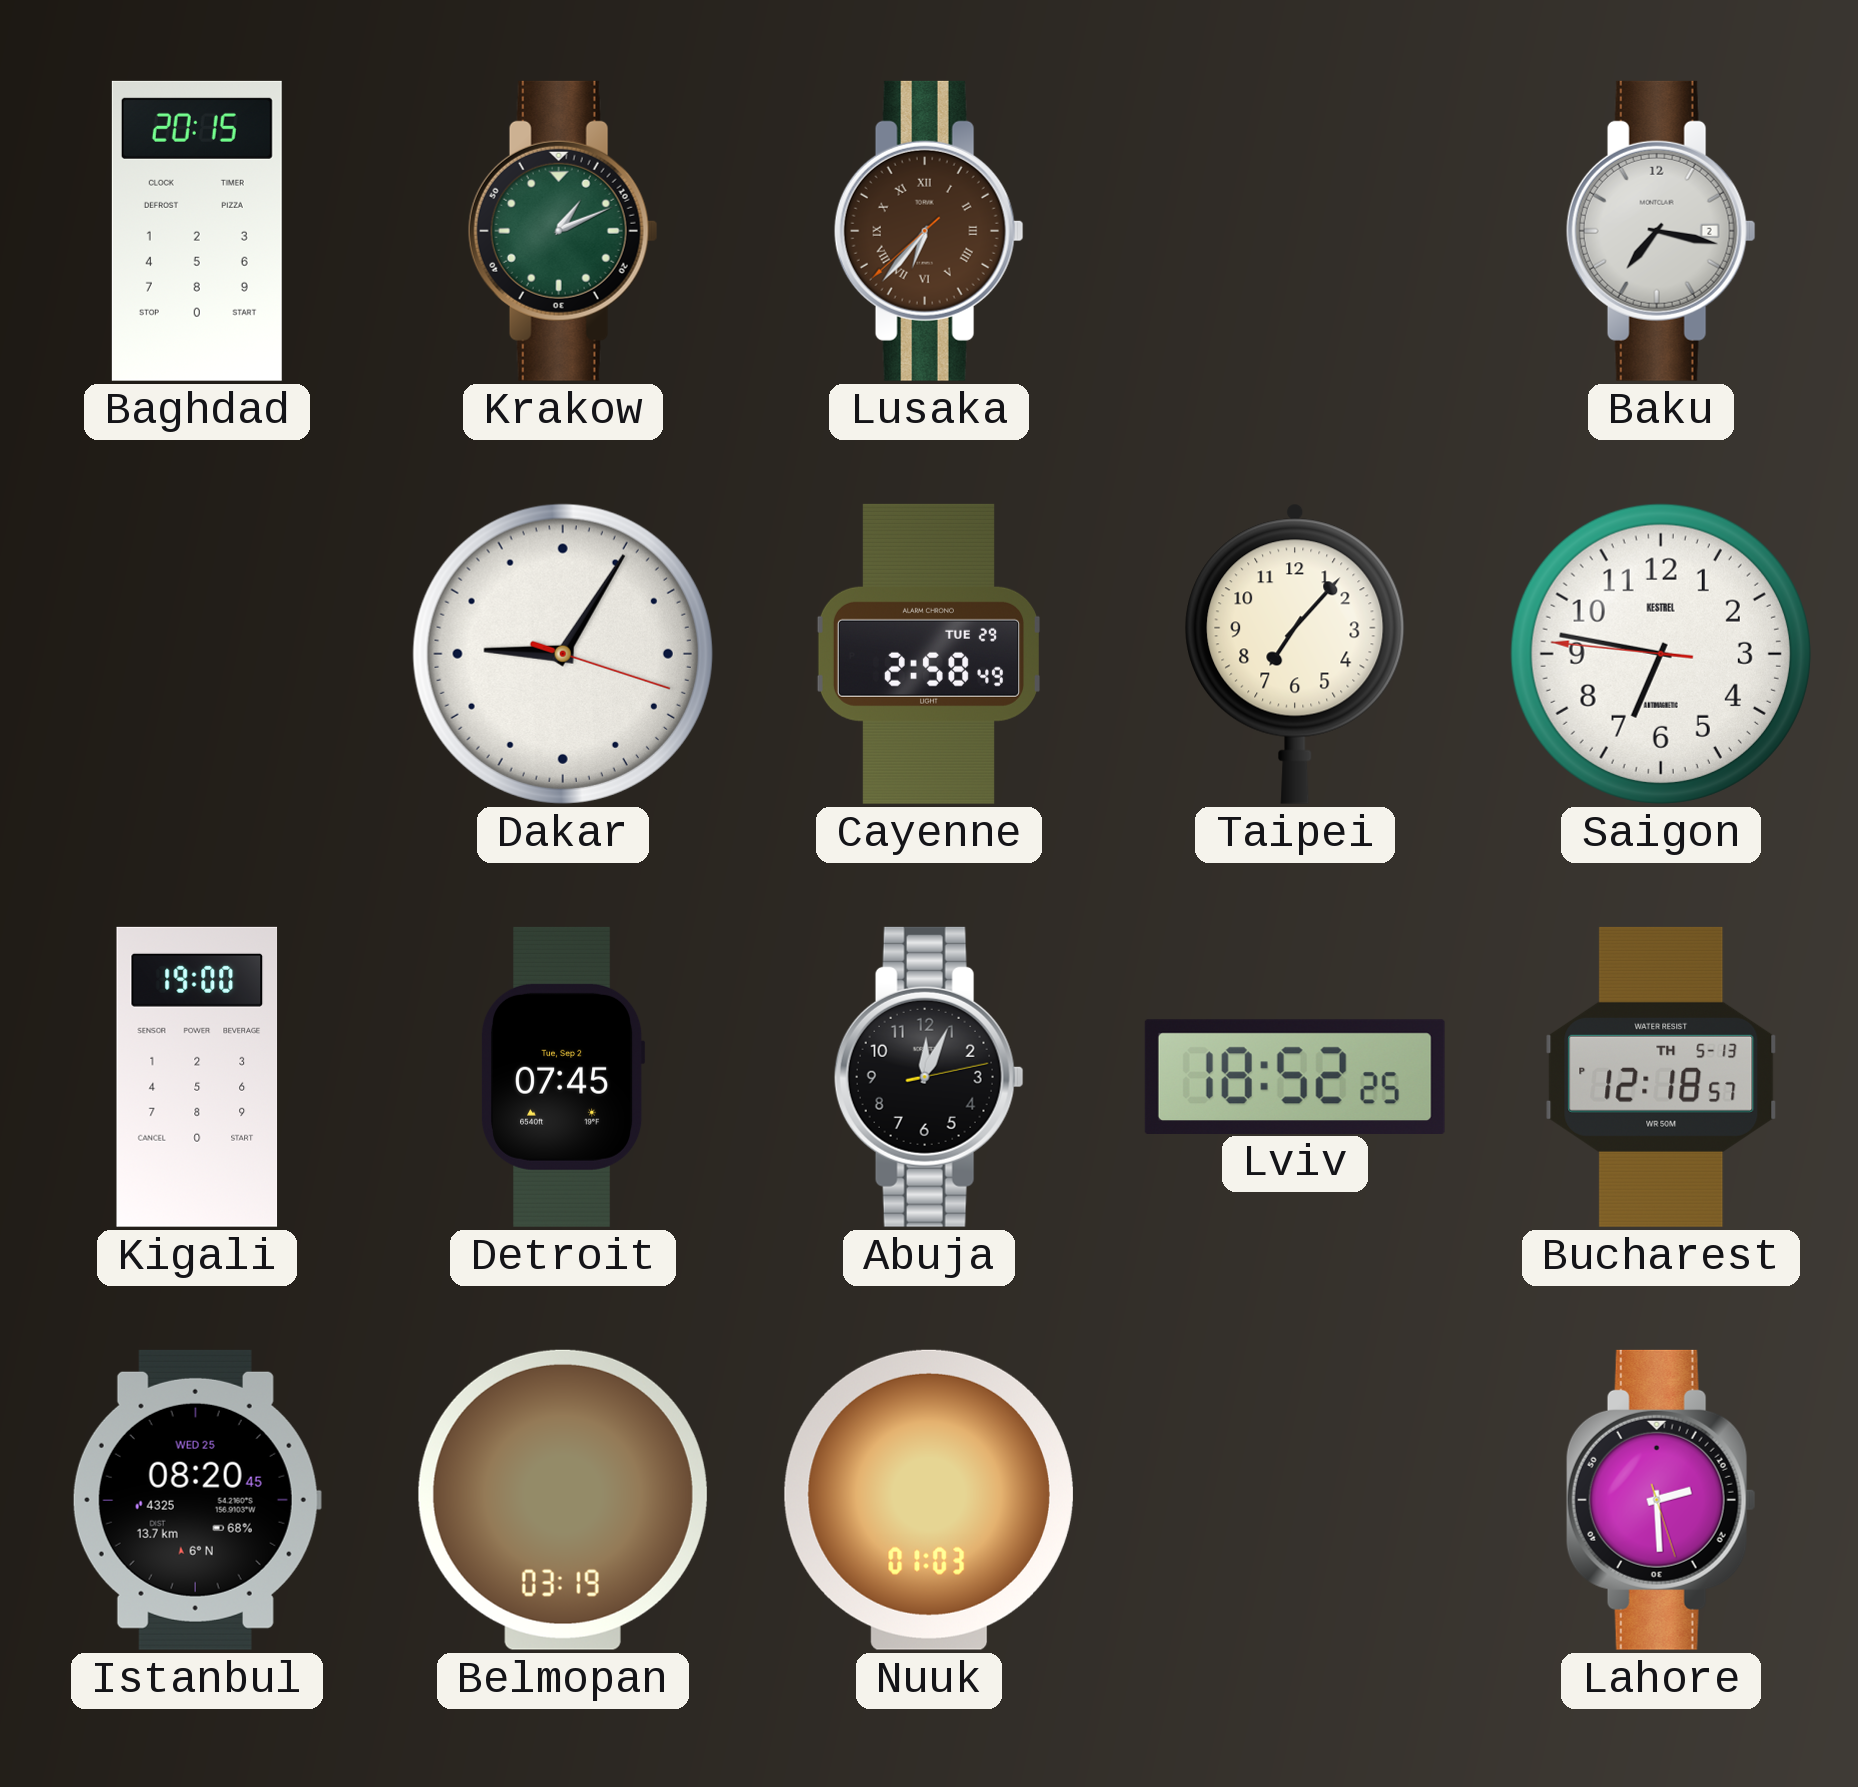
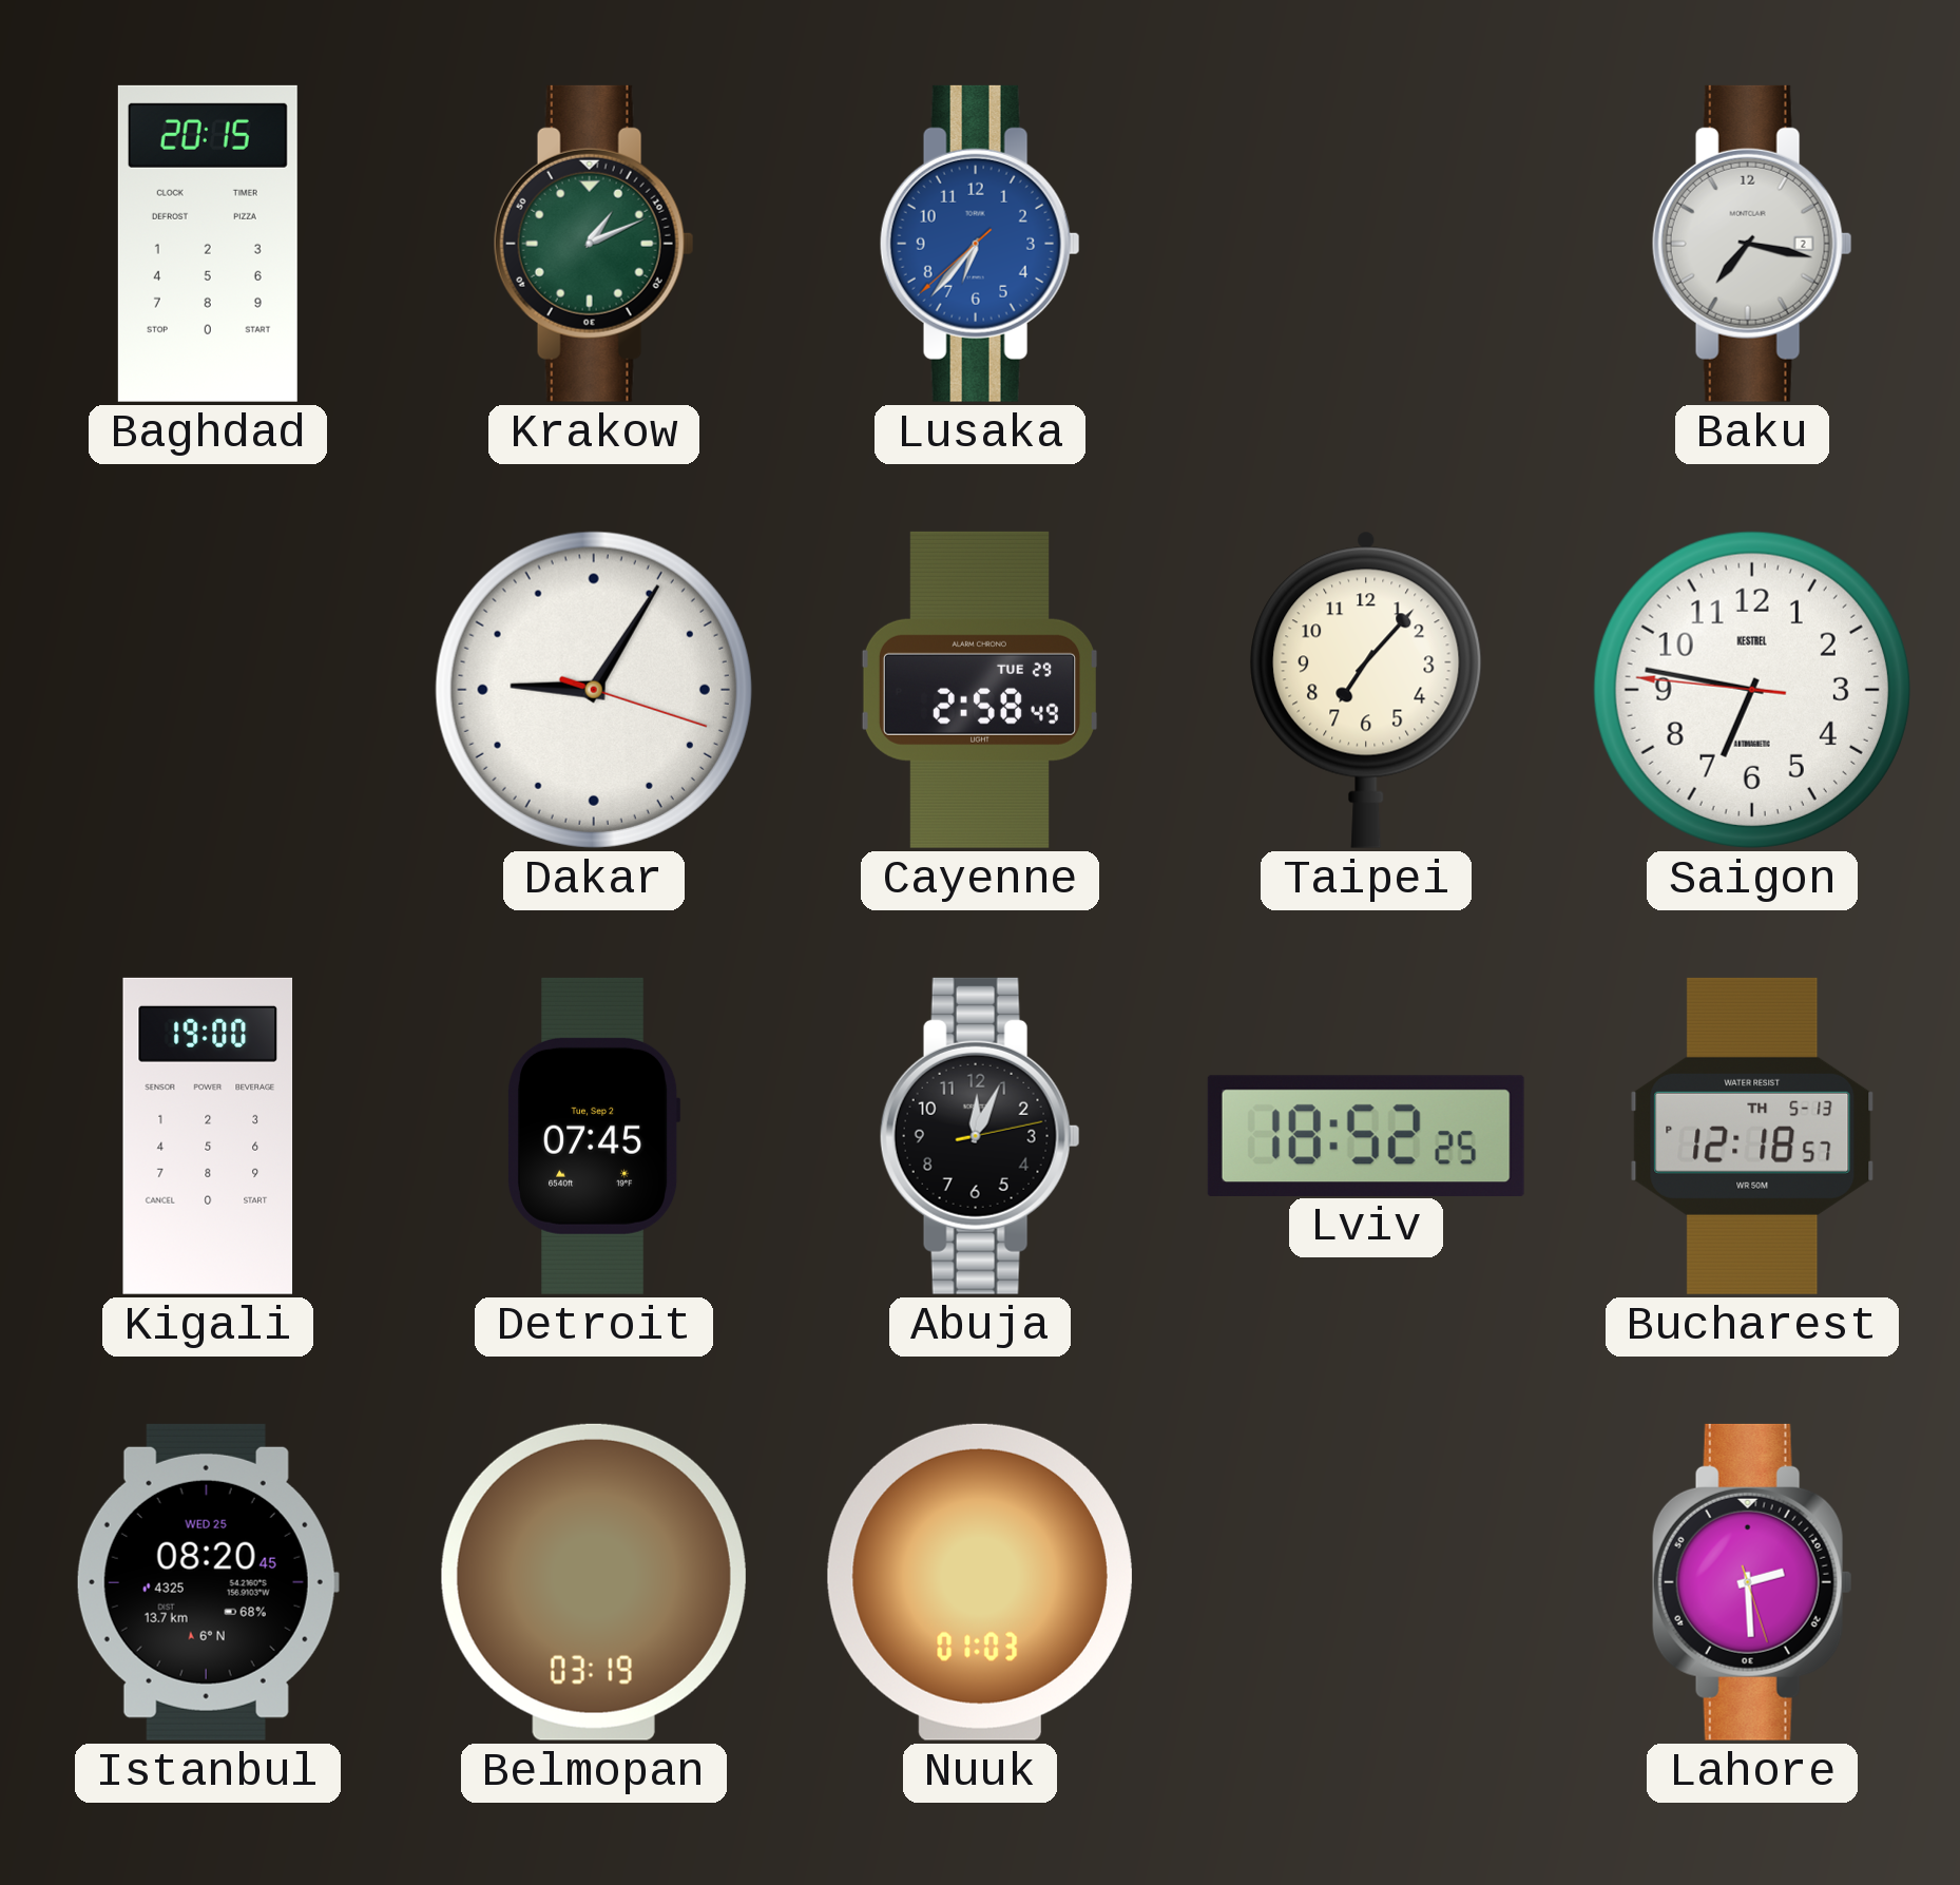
Lusaka dial: brown -> blue (980, 244)
Lusaka numerals: Roman -> Arabic (980, 244)
